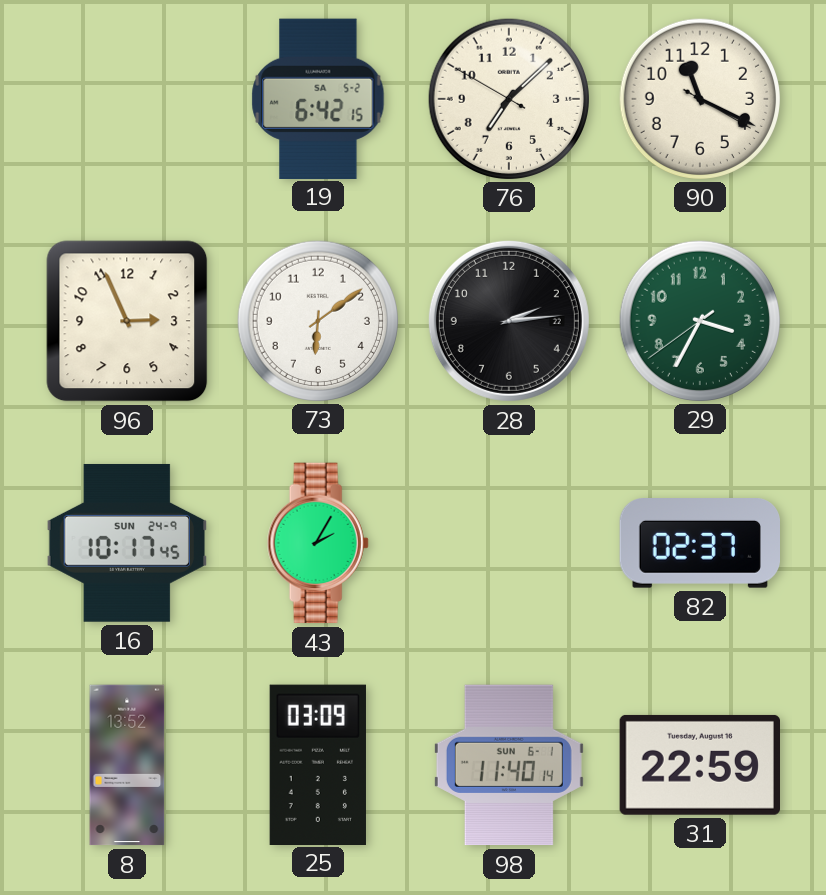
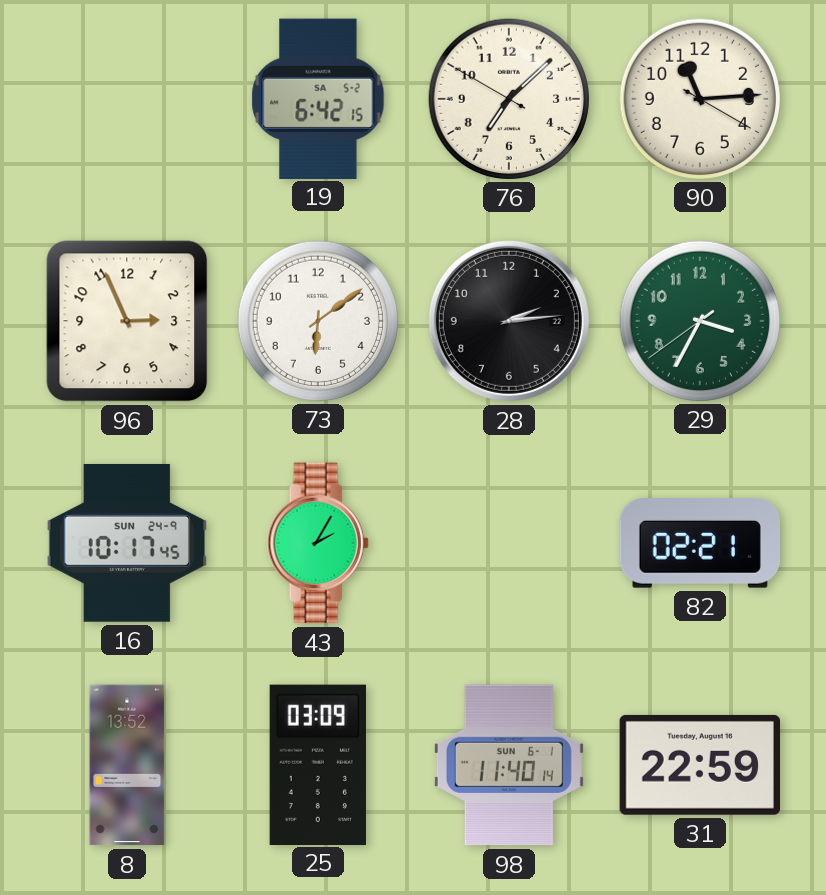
90: 11:19 -> 11:14 (699, 98)
82: 02:37 -> 02:21 (699, 544)
